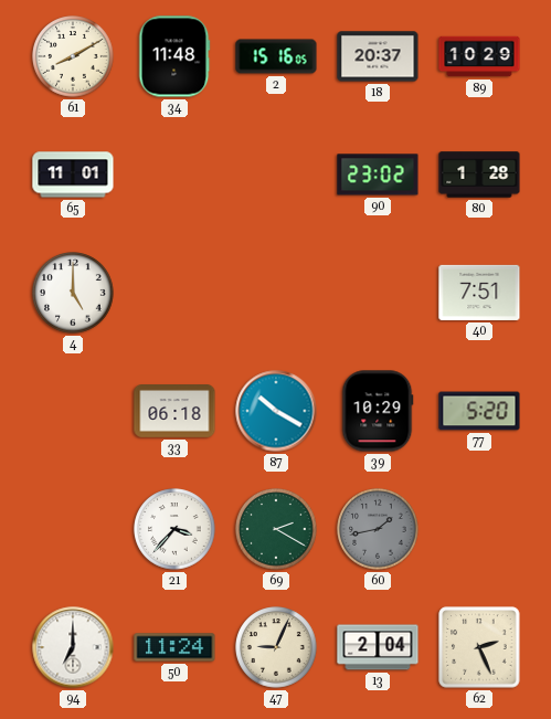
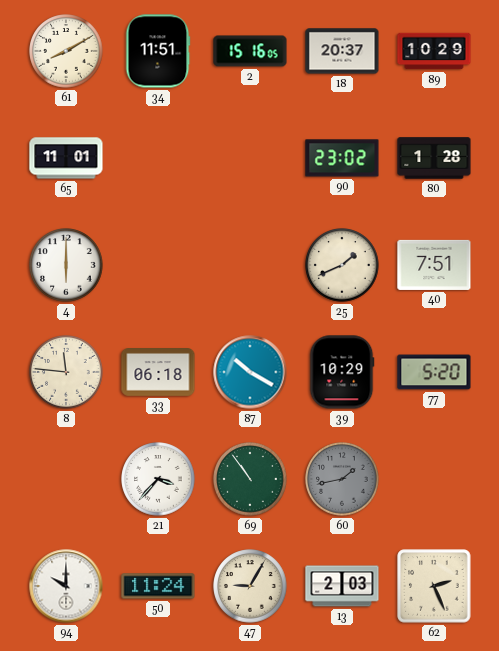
34: 11:48 -> 11:51 (158, 51)
4: 5:00 -> 6:00 (66, 265)
25: none -> 1:41 (342, 265)
8: none -> 11:46 (66, 372)
69: 2:20 -> 10:54 (250, 479)
94: 7:00 -> 10:00 (66, 586)
47: 9:04 -> 9:05 (250, 586)
13: 2:04 -> 2:03 (342, 586)
